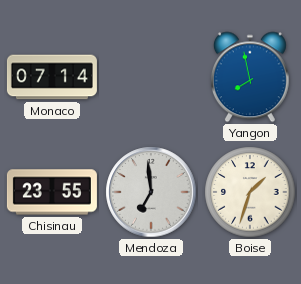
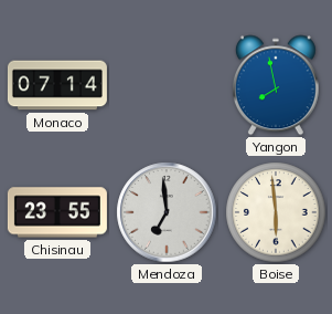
Boise: 1:33 -> 5:59 (276, 212)
